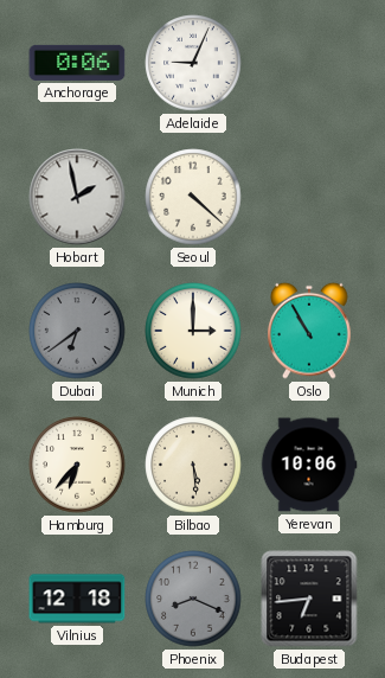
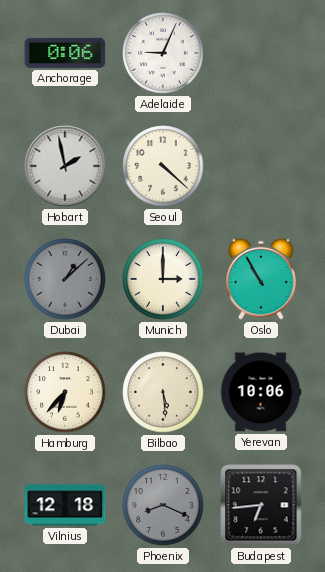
Dubai: 6:39 -> 1:08 (65, 279)
